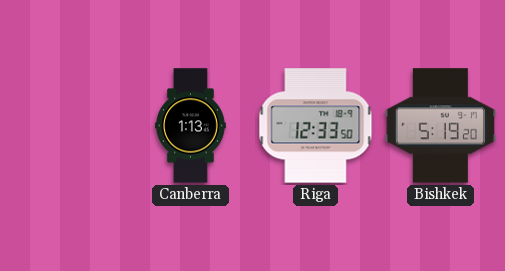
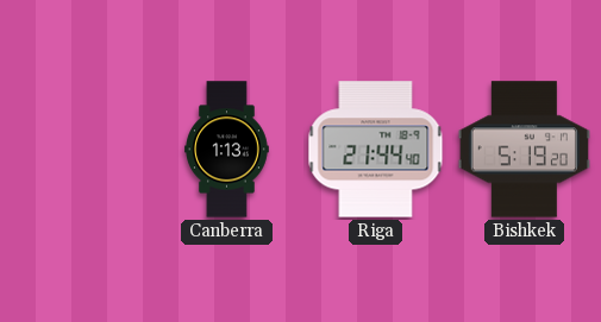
Riga: 12:33 -> 21:44 (376, 150)
